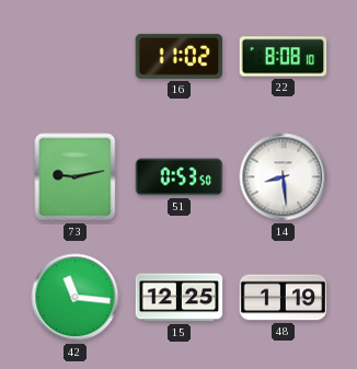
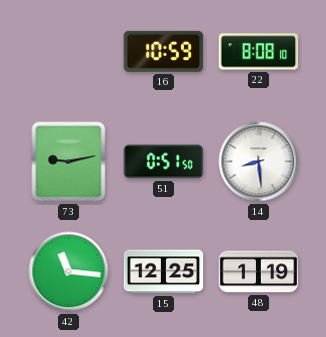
16: 11:02 -> 10:59 (164, 51)
51: 0:53 -> 0:51 (164, 162)
